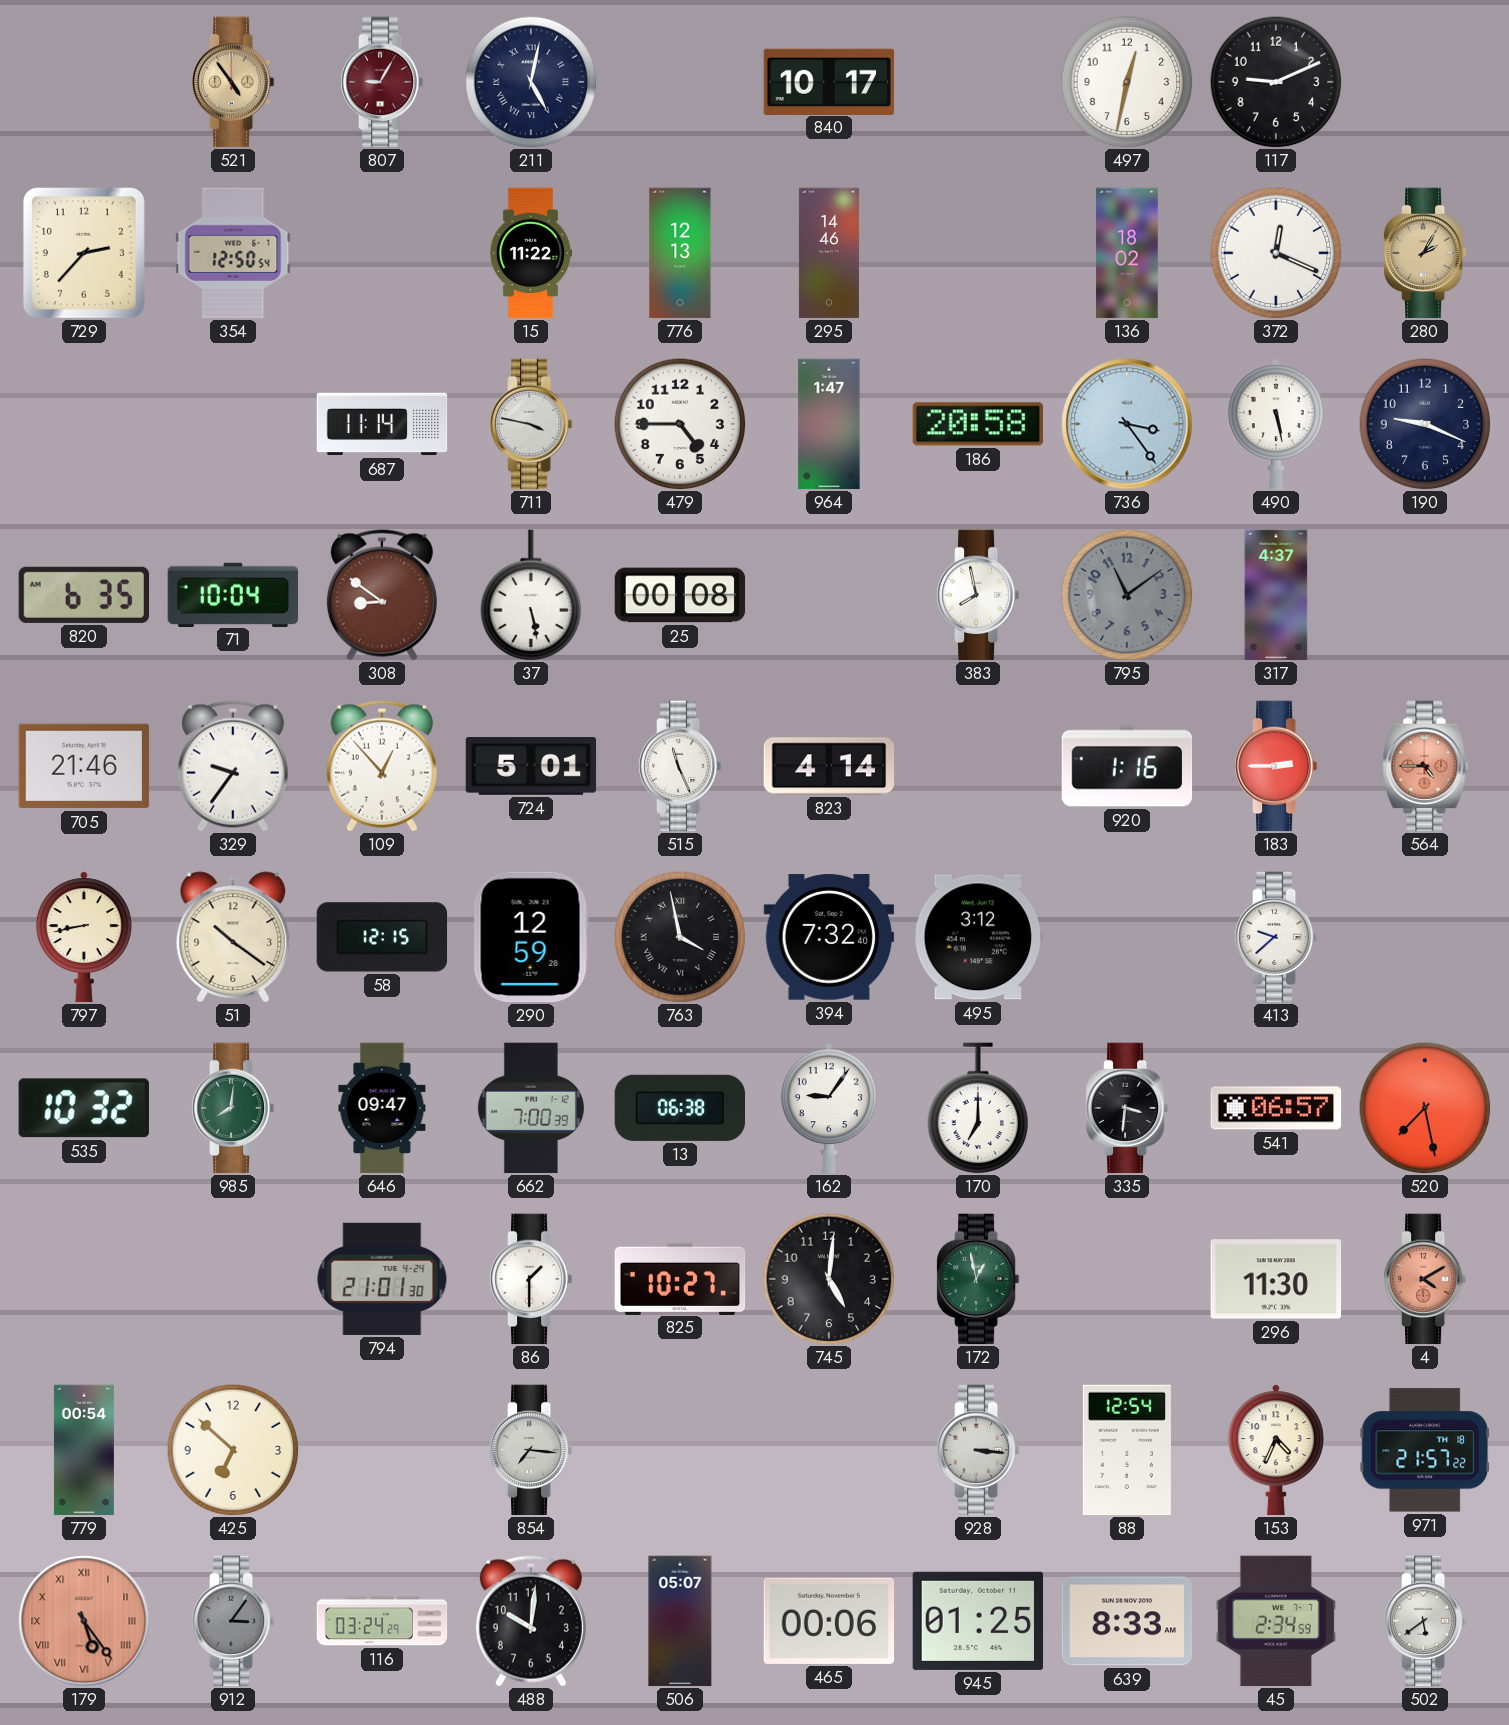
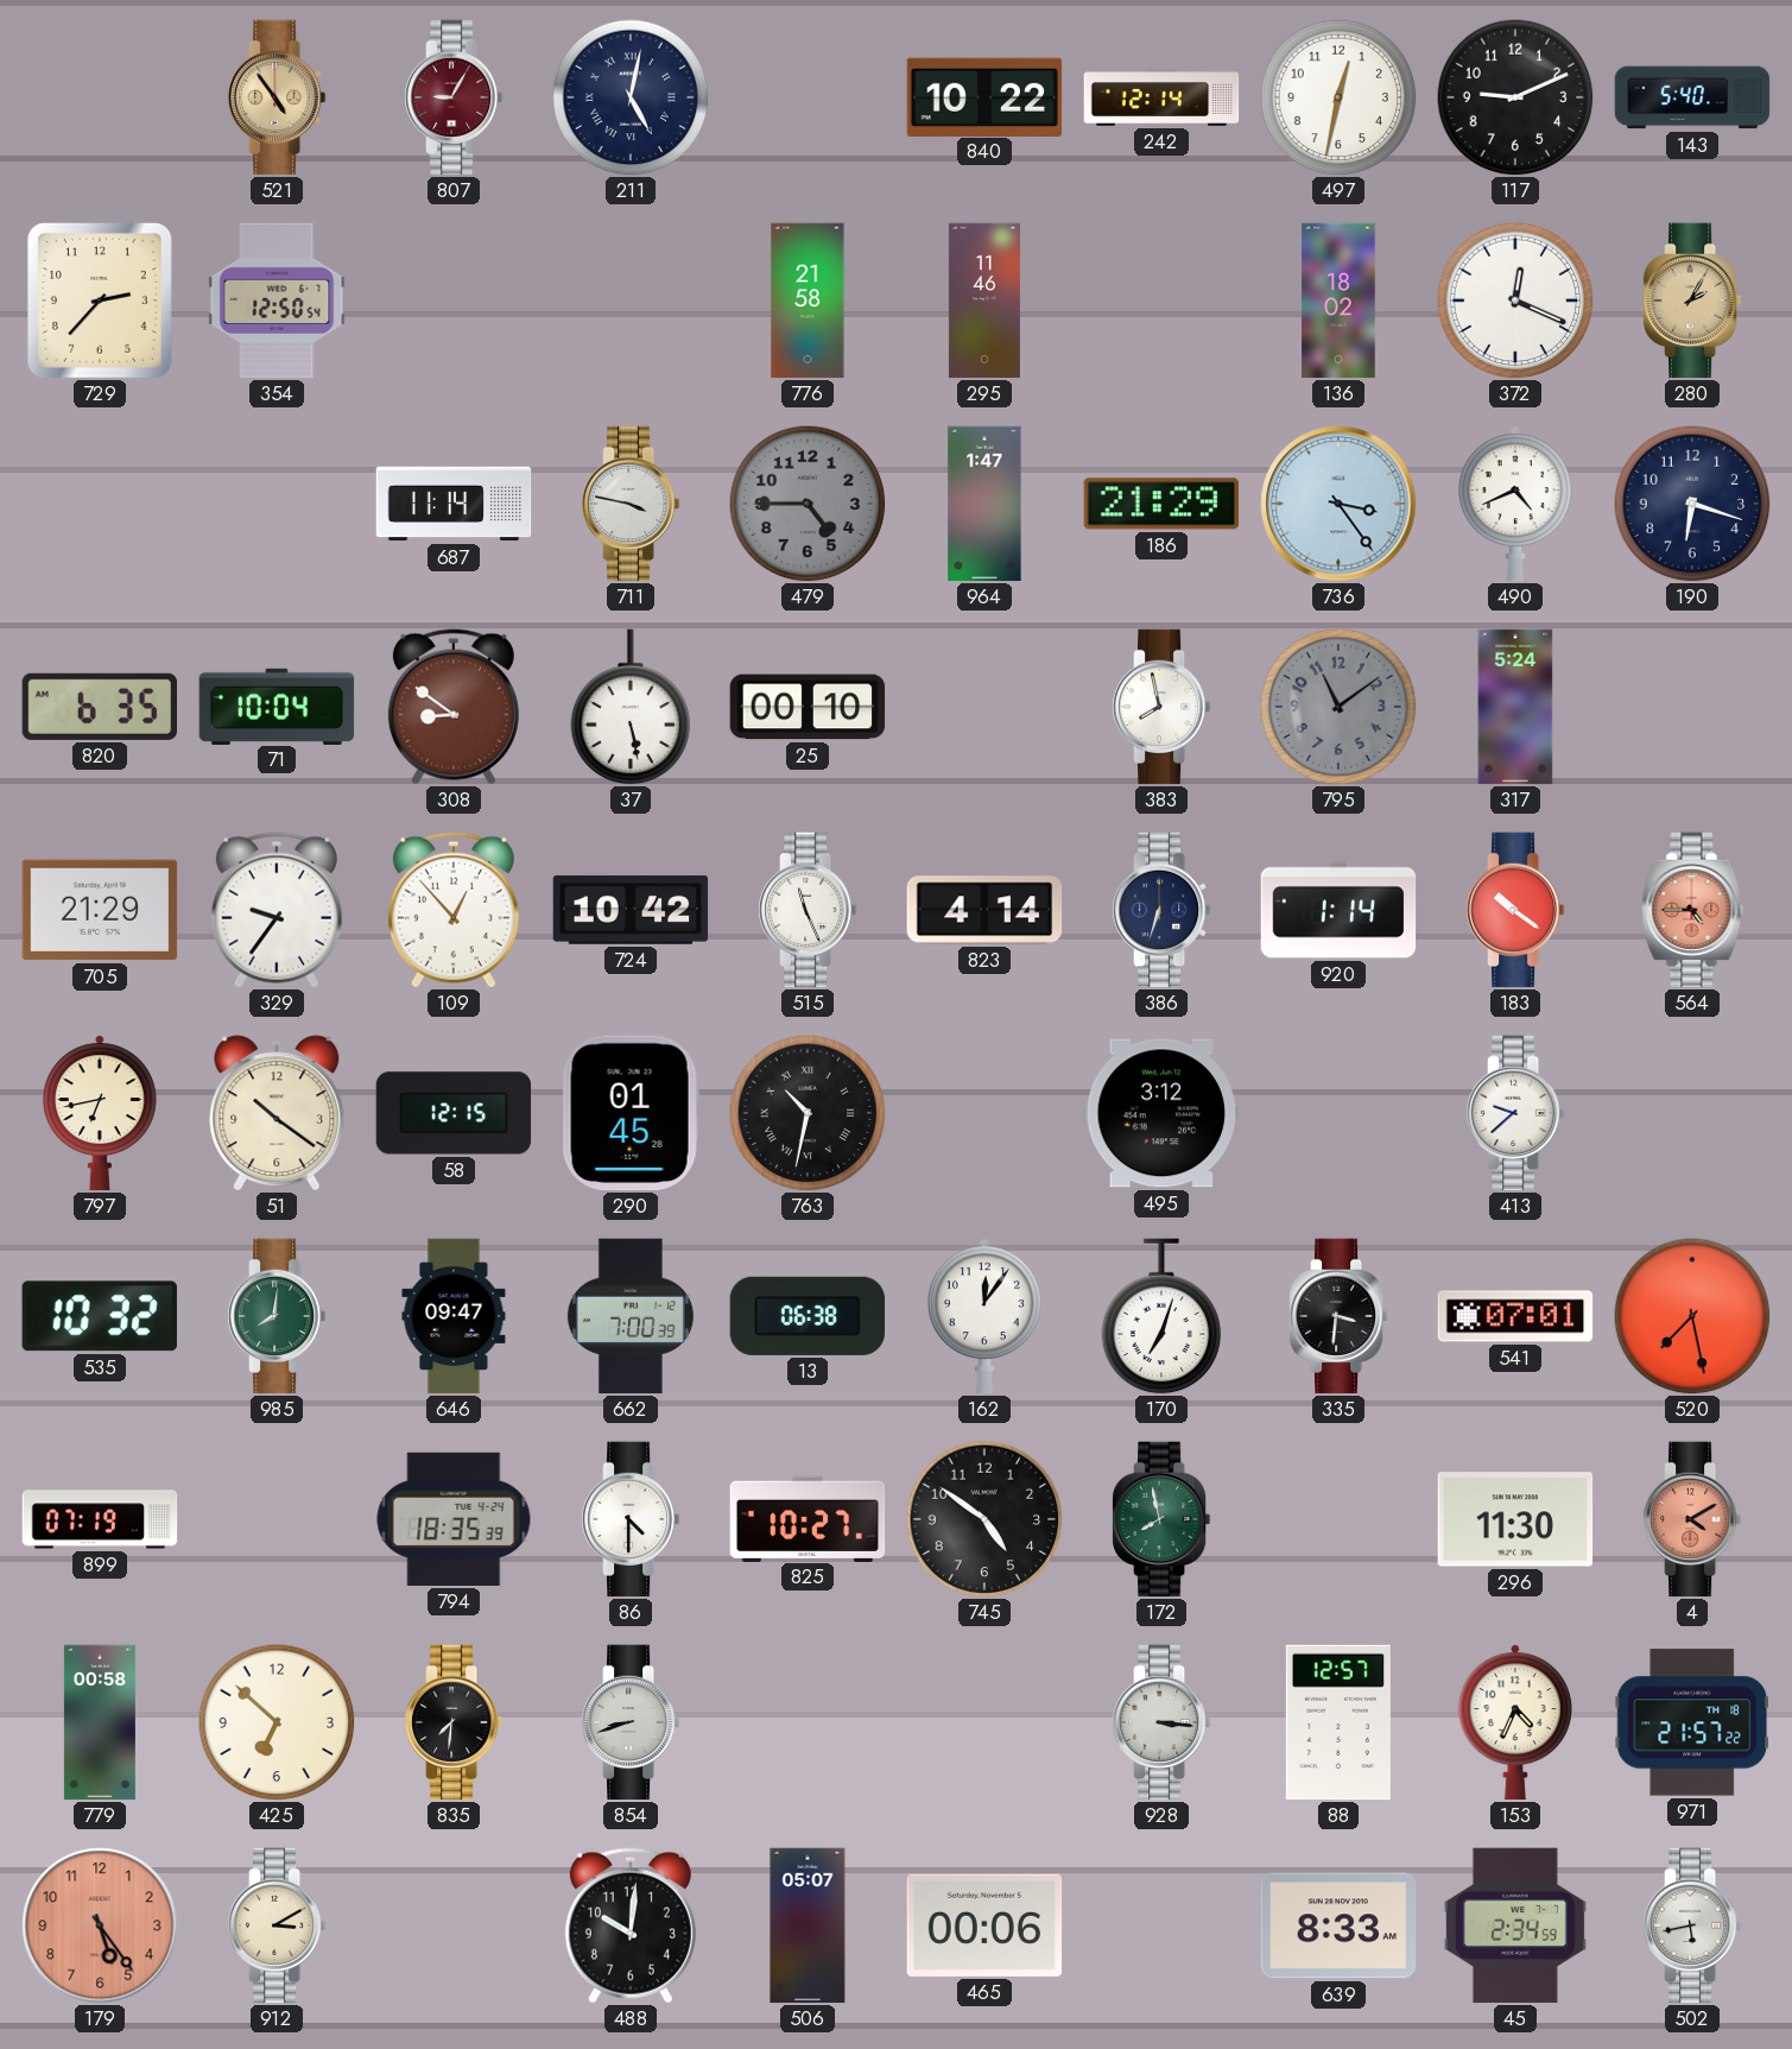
840: 10:17 -> 10:22 (984, 96)
242: none -> 12:14 (1161, 97)
143: none -> 5:40 (1692, 97)
15: 11:22 -> none (530, 253)
776: 12:13 -> 21:58 (808, 301)
295: 14:46 -> 11:46 (984, 301)
479 dial: white -> grey (808, 504)
186: 20:58 -> 21:29 (1161, 504)
490: 5:28 -> 4:41 (1515, 504)
190: 9:19 -> 6:18 (1692, 504)
25: 00:08 -> 00:10 (808, 707)
317: 4:37 -> 5:24 (1515, 707)
705: 21:46 -> 21:29 (100, 910)
724: 5:01 -> 10:42 (631, 910)
386: none -> 6:33 (1161, 910)
920: 1:16 -> 1:14 (1338, 910)
183: 2:45 -> 10:21 (1515, 910)
797: 8:43 -> 6:43 (100, 1113)
290: 12:59 -> 01:45 (631, 1113)
763: 3:58 -> 10:32 (808, 1113)
394: 7:32 -> none (829, 937)
162: 9:06 -> 12:06 (984, 1316)
170: 7:00 -> 7:03 (1161, 1316)
541: 06:57 -> 07:01 (1515, 1316)
899: none -> 07:19 (100, 1519)
794: 21:01 -> 18:35 (454, 1519)
86: 1:30 -> 4:30 (631, 1519)
745: 5:01 -> 4:51 (984, 1519)
172: 12:58 -> 7:58 (1161, 1519)
779: 00:54 -> 00:58 (100, 1722)
835: none -> 7:31 (454, 1722)
854: 7:16 -> 8:42 (631, 1722)
88: 12:54 -> 12:57 (1338, 1722)
179 numerals: Roman -> Arabic (100, 1925)
912: 3:06 -> 3:10 (277, 1925)
912 dial: grey -> cream (277, 1925)
116: 03:24 -> none (382, 1621)
945: 01:25 -> none (978, 1621)
502: 5:39 -> 5:43 (1692, 1925)
